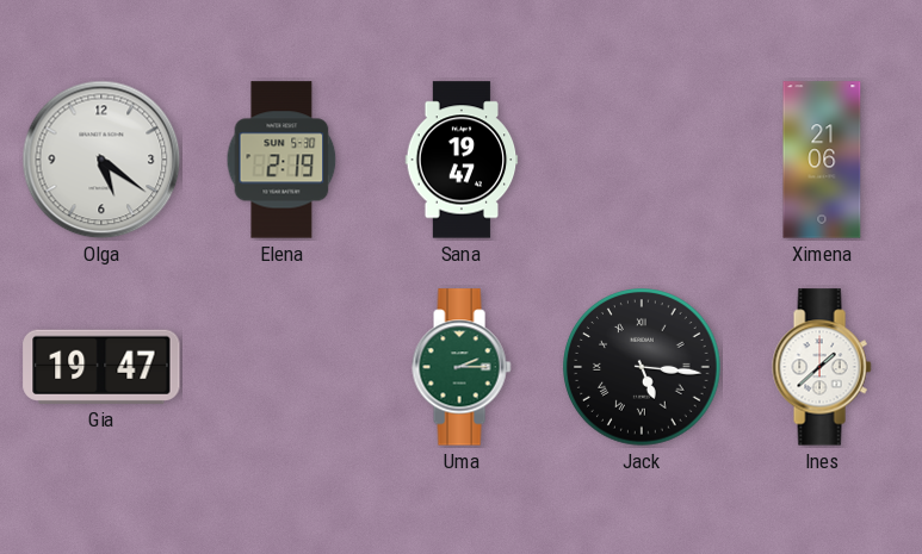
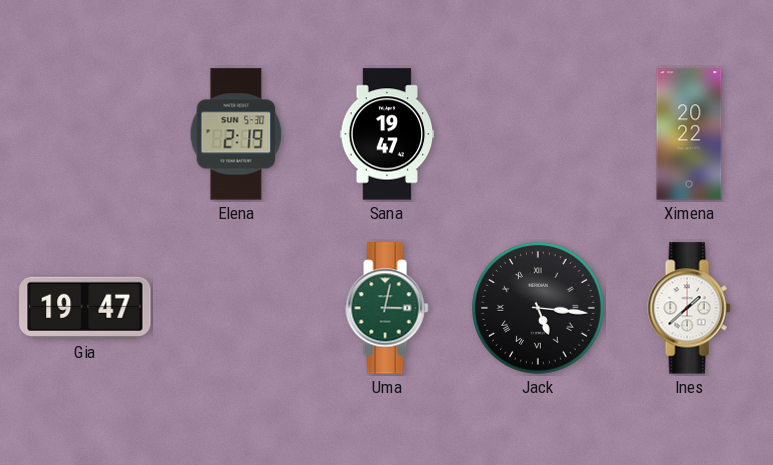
Olga: 5:21 -> none (101, 160)
Ximena: 21:06 -> 20:22 (689, 134)
Uma: 2:15 -> 3:02 (387, 308)
